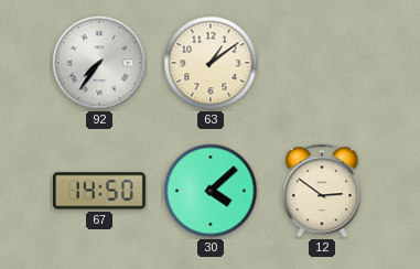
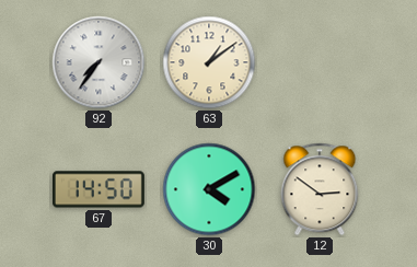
30: 4:08 -> 4:10 (209, 189)
